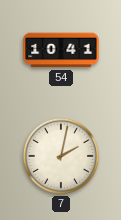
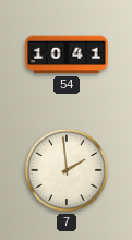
7: 2:02 -> 1:59 (67, 170)
